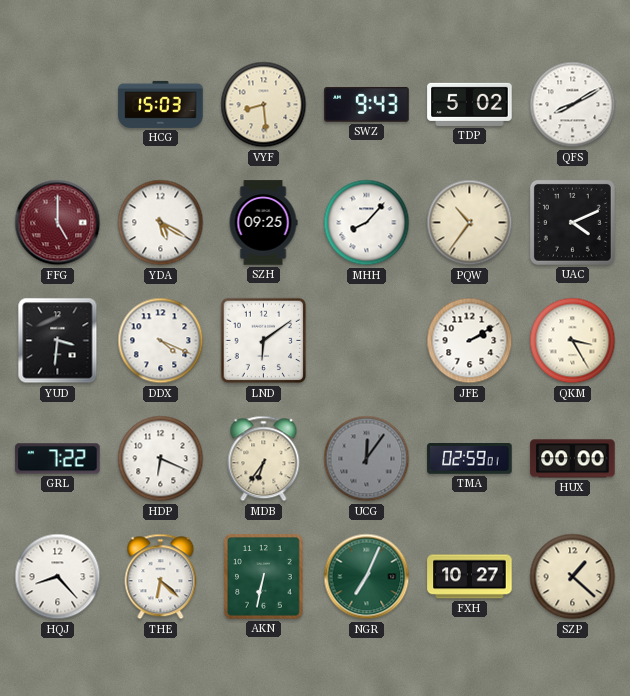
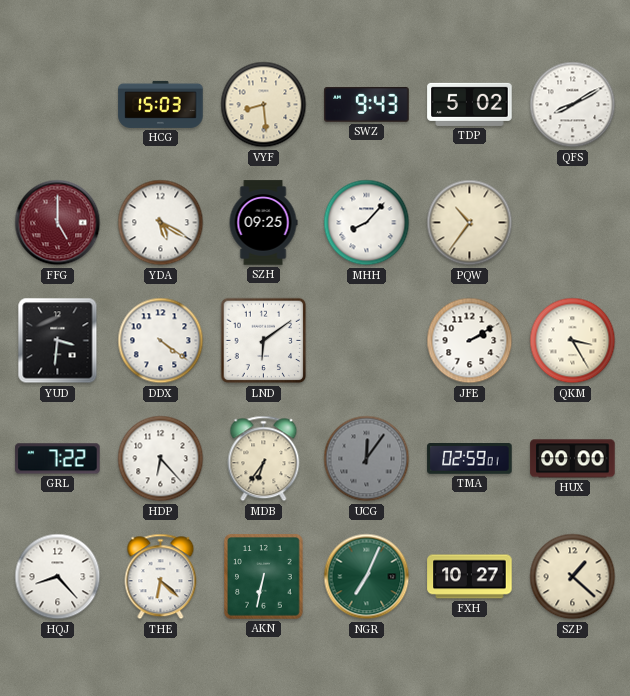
UAC: 4:11 -> none (572, 222)
DDX: 4:19 -> 4:21 (161, 341)
HDP: 6:19 -> 6:23 (161, 459)
